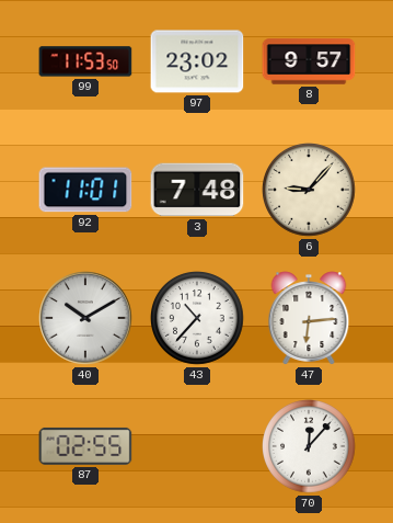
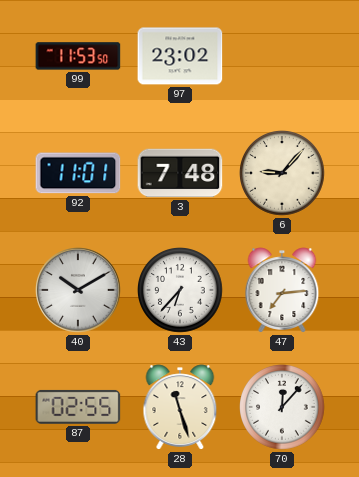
8: 9:57 -> none (309, 61)
43: 10:37 -> 6:37 (181, 291)
47: 6:14 -> 7:14 (282, 290)
28: none -> 11:27 (180, 407)
